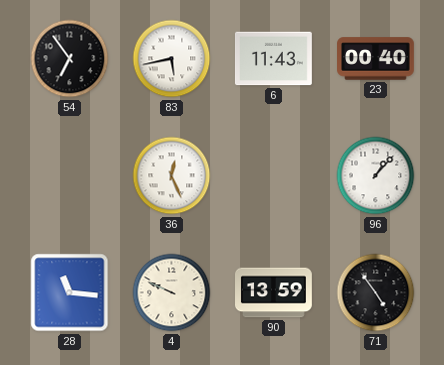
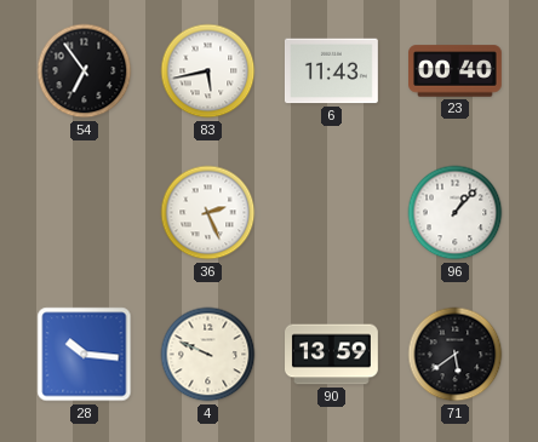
36: 12:26 -> 2:26 (208, 213)
28: 11:16 -> 10:16 (85, 355)
71: 4:54 -> 5:39 (456, 355)
